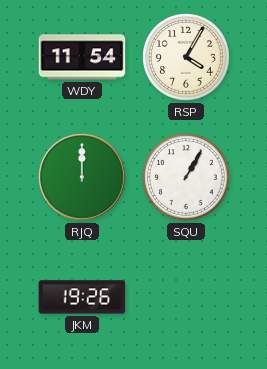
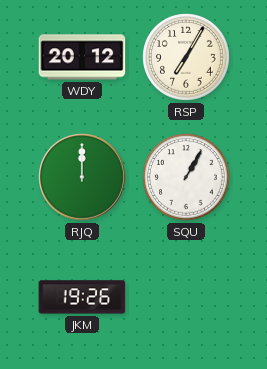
WDY: 11:54 -> 20:12 (82, 57)
RSP: 4:05 -> 7:05 (187, 58)
